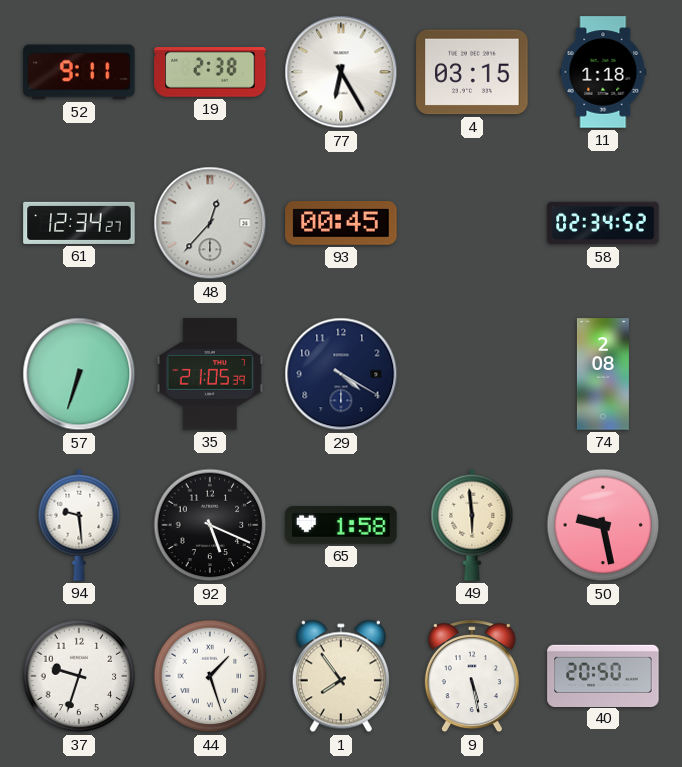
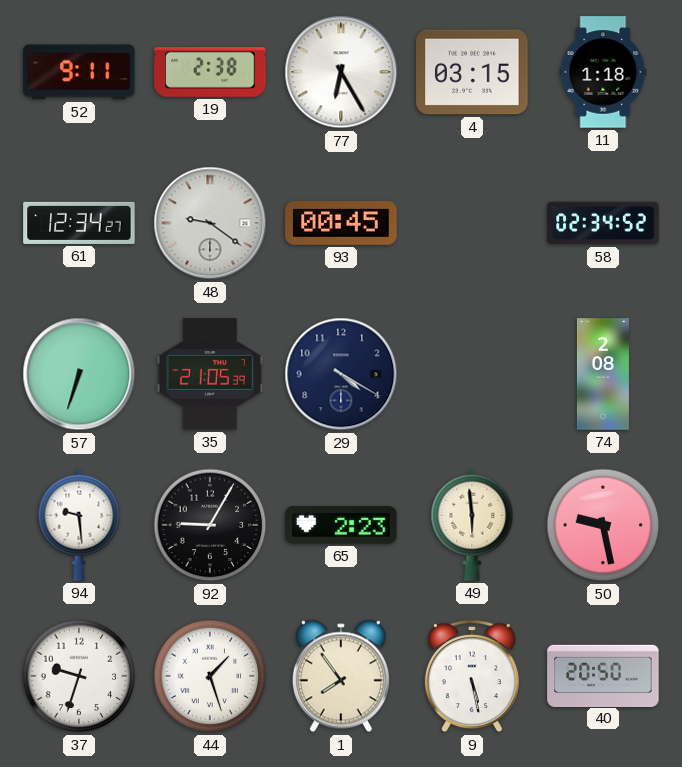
48: 12:37 -> 9:21 (210, 223)
92: 5:19 -> 9:05 (210, 525)
65: 1:58 -> 2:23 (341, 525)
